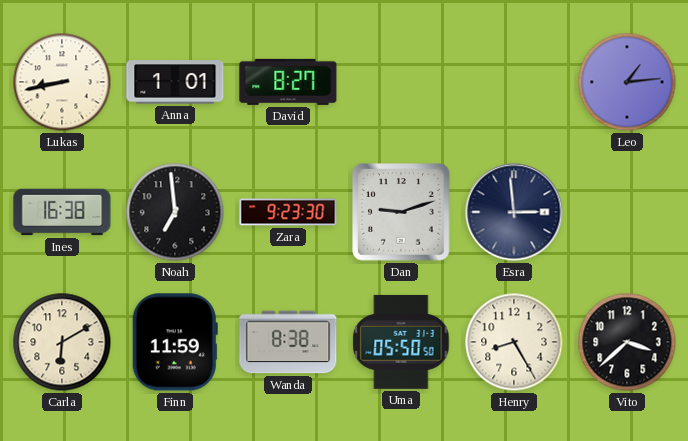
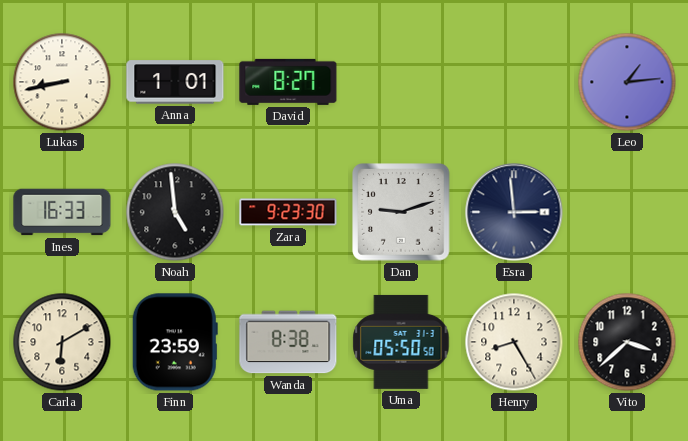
Ines: 16:38 -> 16:33 (62, 212)
Noah: 6:59 -> 4:59 (175, 212)
Finn: 11:59 -> 23:59 (175, 342)
